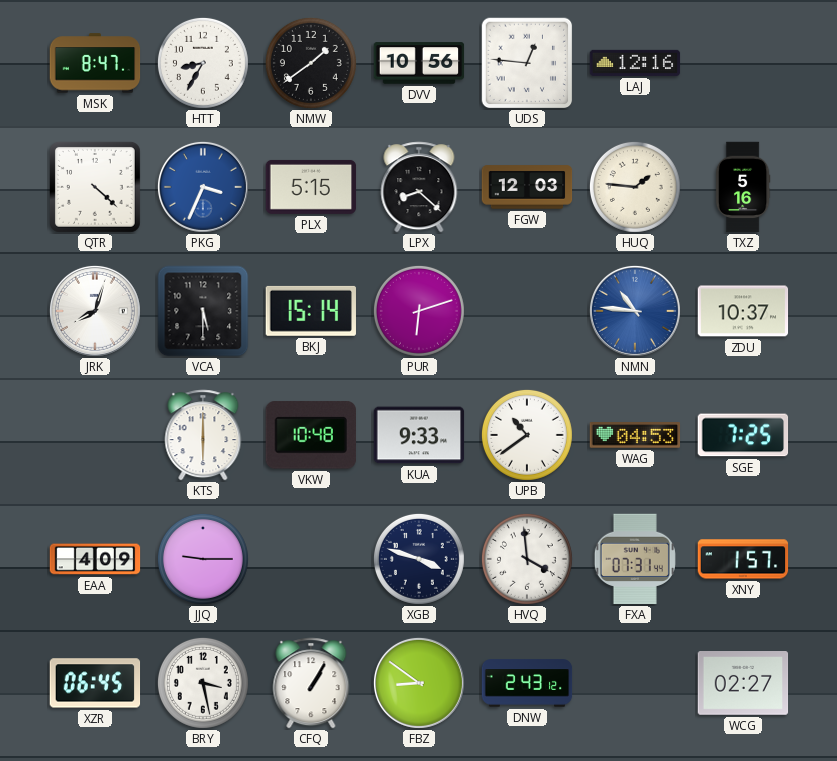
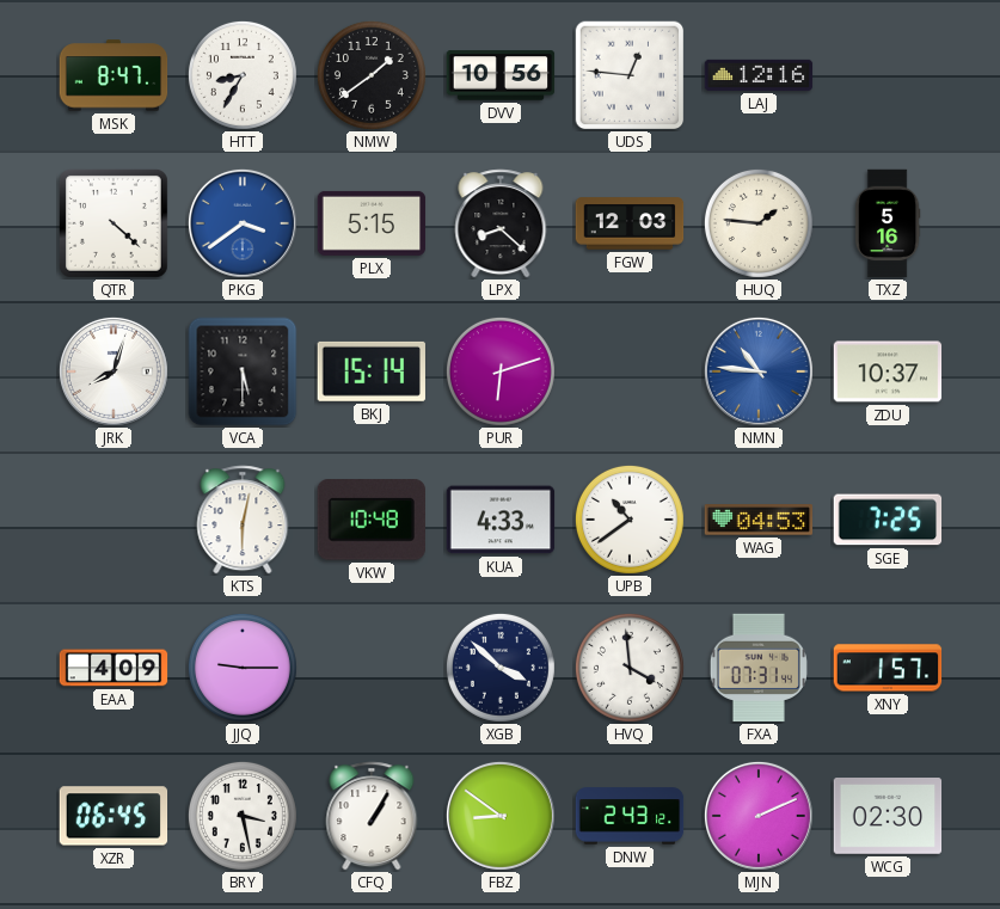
PKG: 3:34 -> 3:39 (243, 223)
KTS: 6:00 -> 6:02 (243, 520)
KUA: 9:33 -> 4:33 (501, 520)
XGB: 3:48 -> 3:52 (501, 668)
MJN: none -> 2:11 (759, 816)
WCG: 02:27 -> 02:30 (888, 817)
